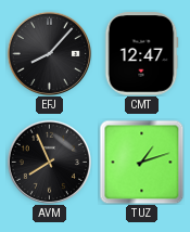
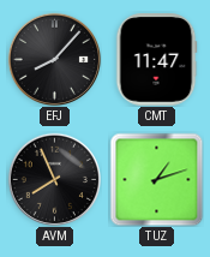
CMT: 12:47 -> 11:47 (156, 60)
